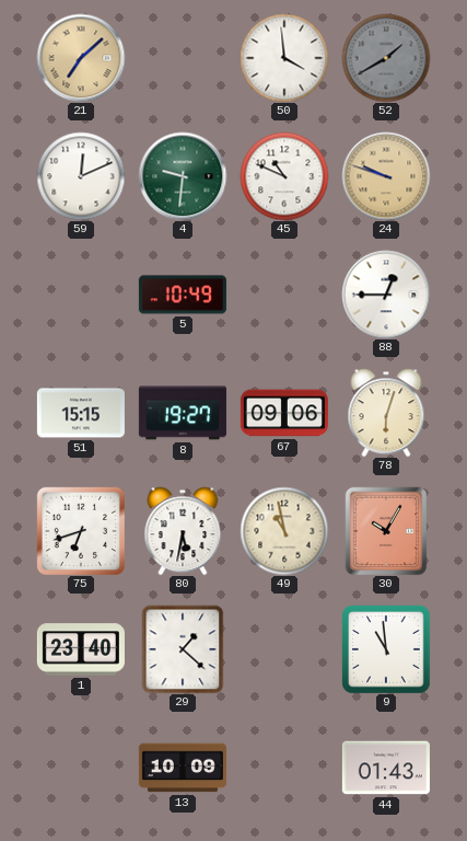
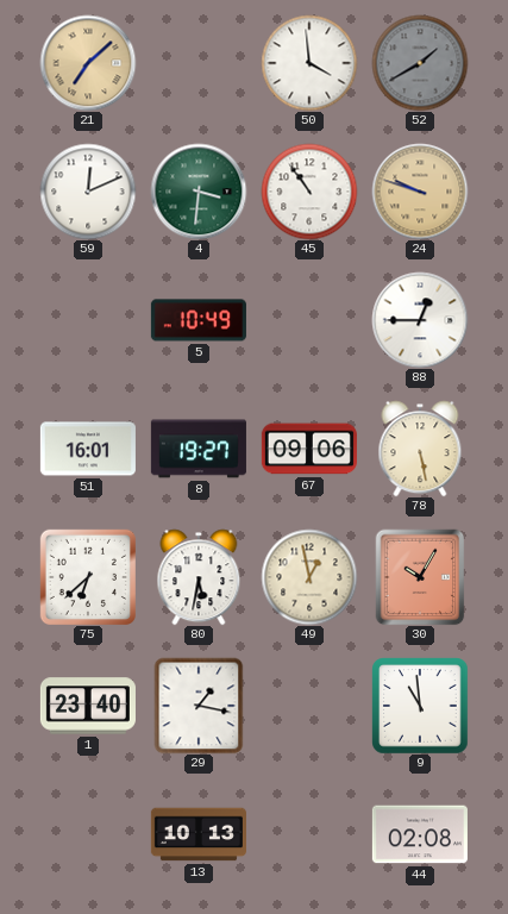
4: 9:31 -> 3:31 (199, 192)
45: 10:49 -> 10:54 (309, 192)
51: 15:15 -> 16:01 (88, 449)
78: 6:03 -> 5:28 (420, 449)
75: 6:42 -> 6:38 (88, 577)
49: 10:58 -> 12:58 (309, 577)
29: 1:22 -> 1:17 (199, 706)
13: 10:09 -> 10:13 (199, 834)
44: 01:43 -> 02:08 (420, 834)
